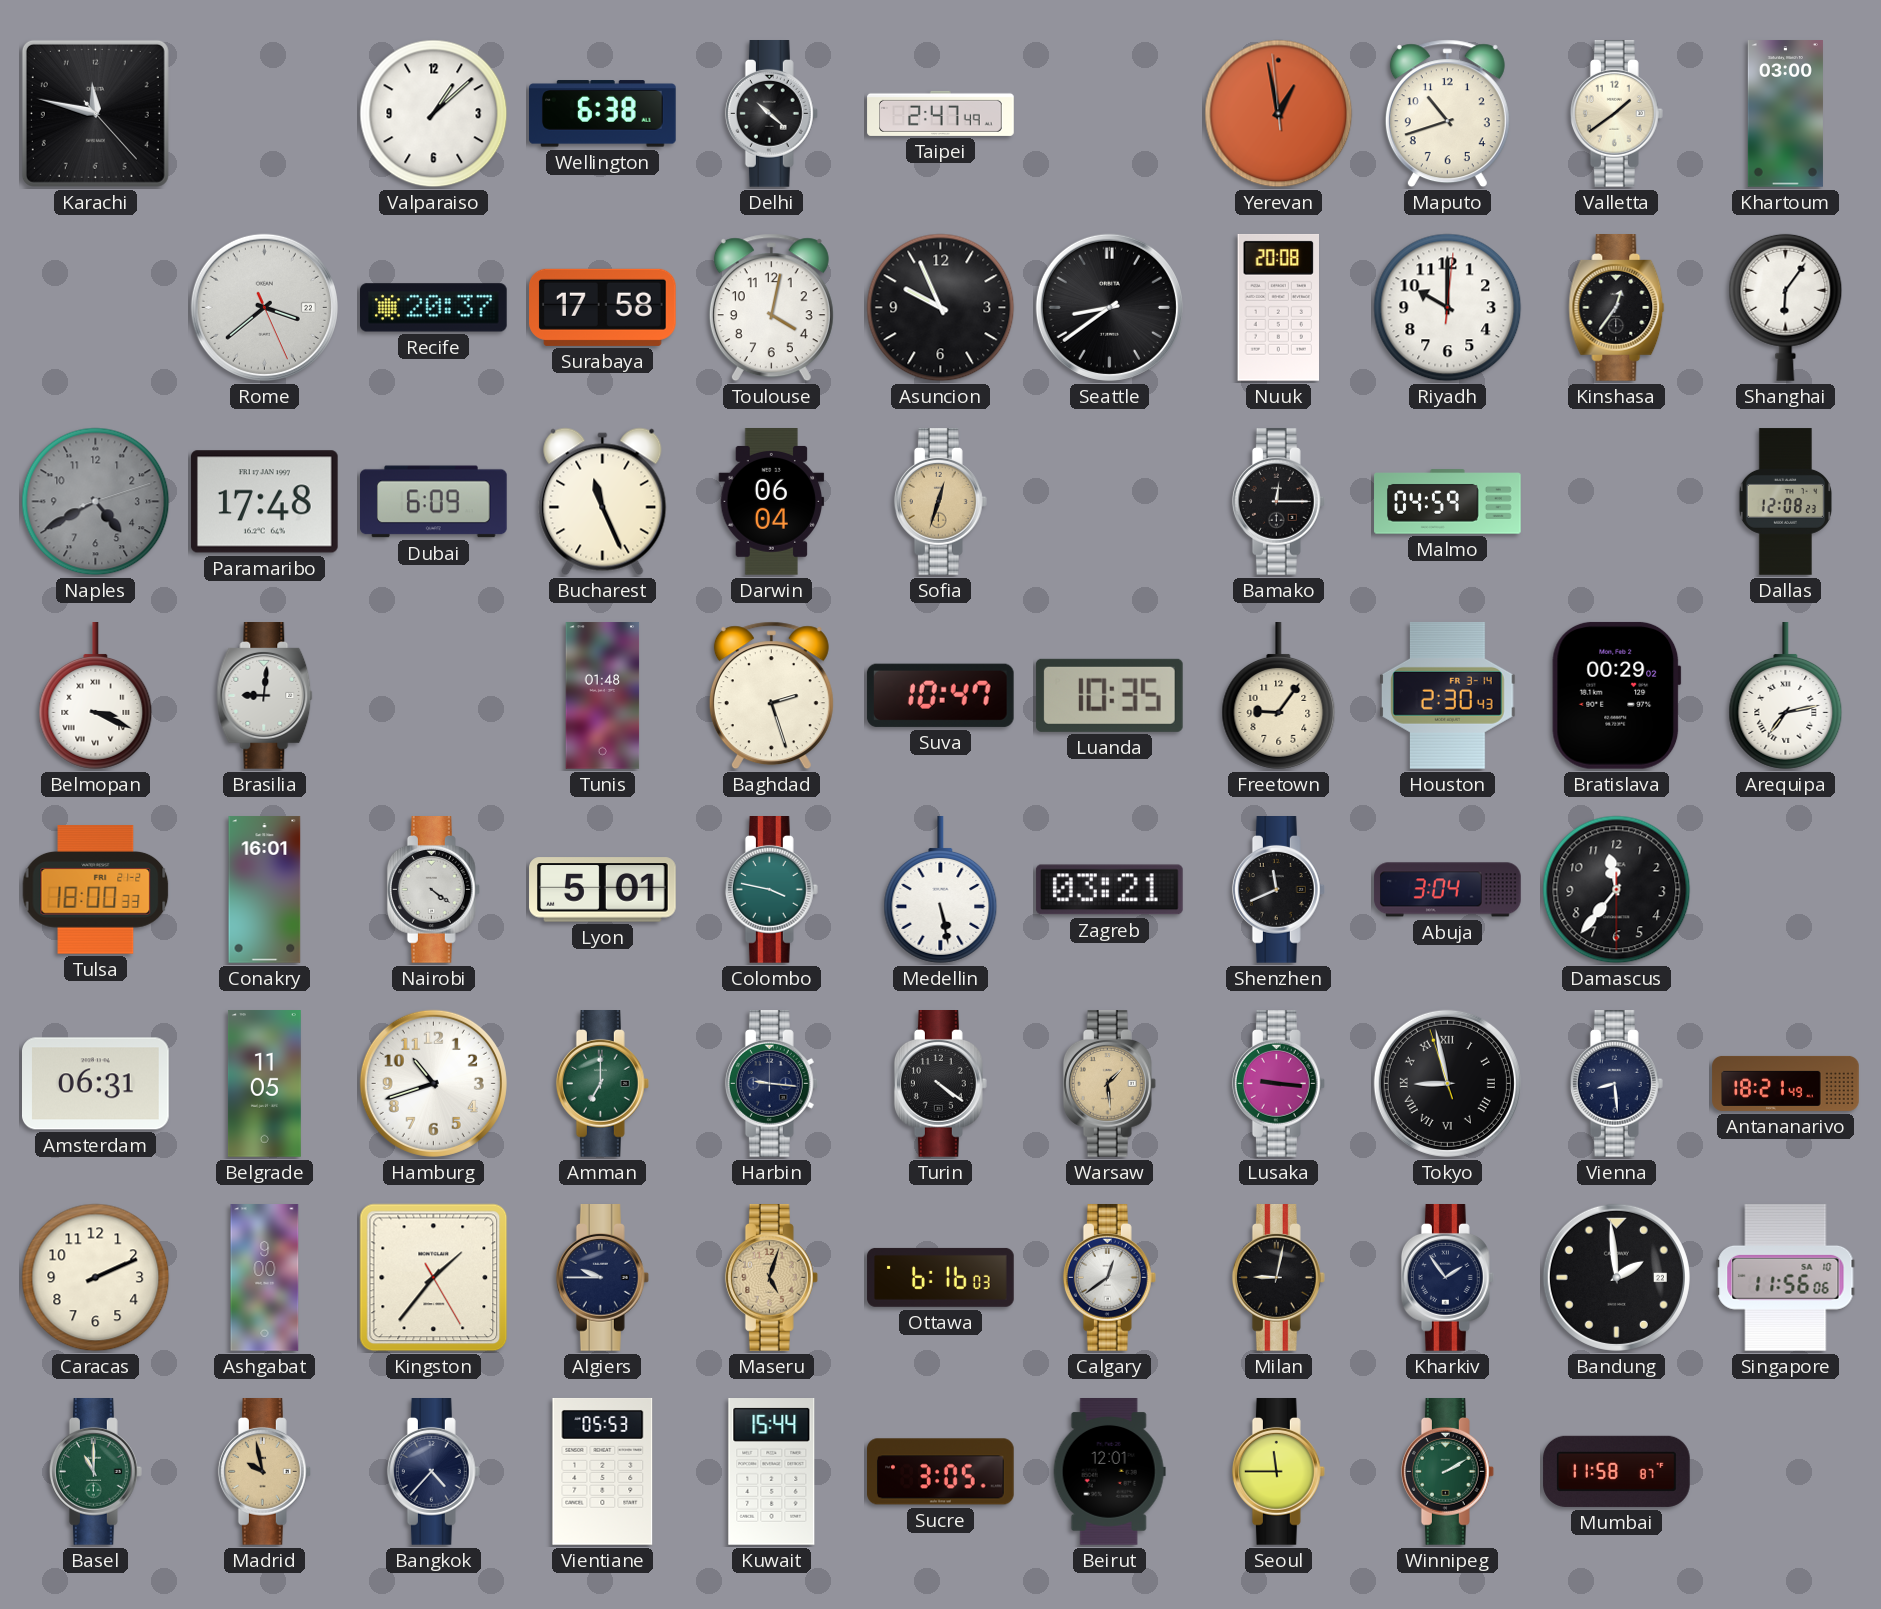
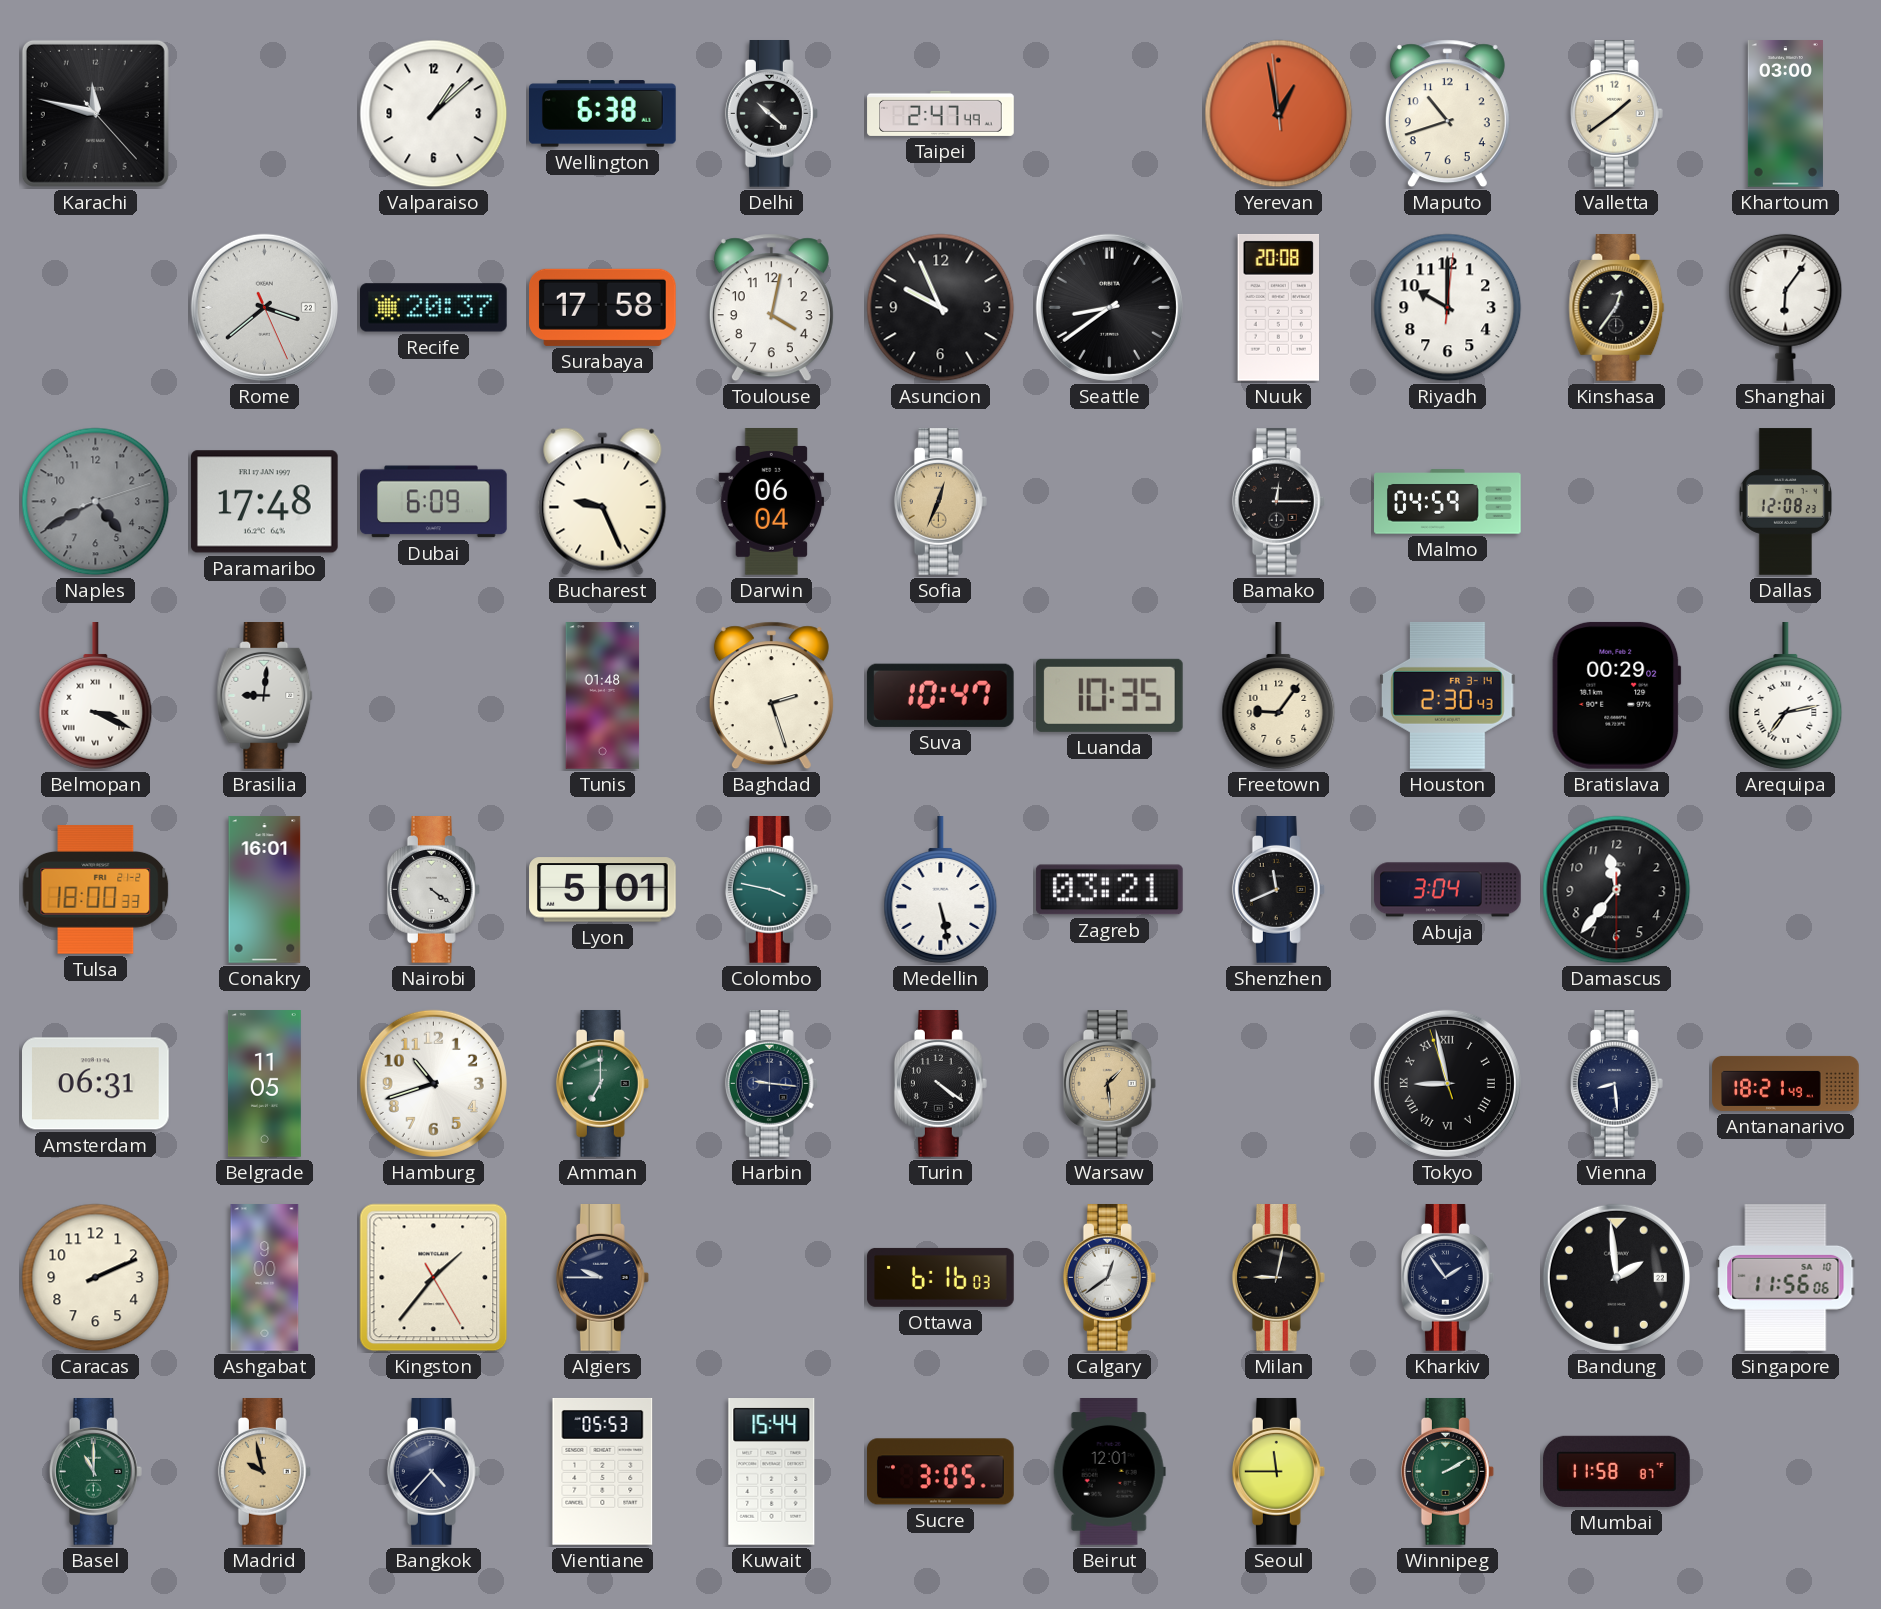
Bucharest: 11:26 -> 9:26 (603, 502)
Sofia: 12:33 -> 12:34 (940, 502)
Lusaka: 9:16 -> none (1278, 1084)
Maseru: 5:03 -> none (771, 1278)
